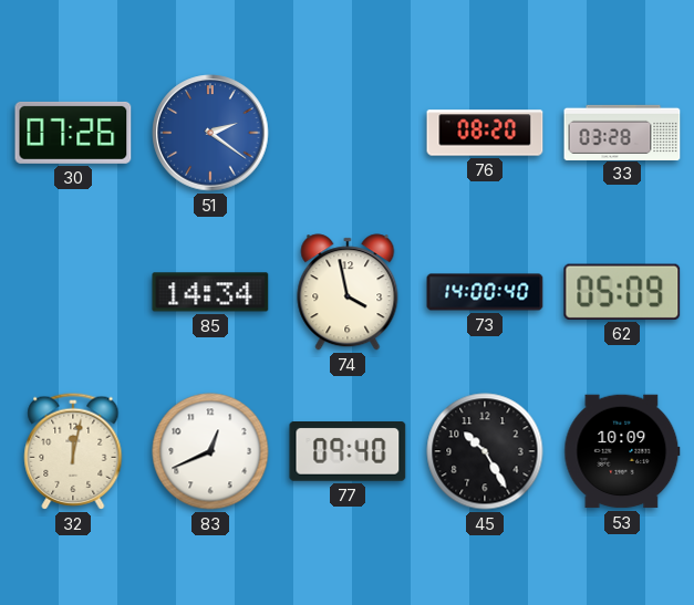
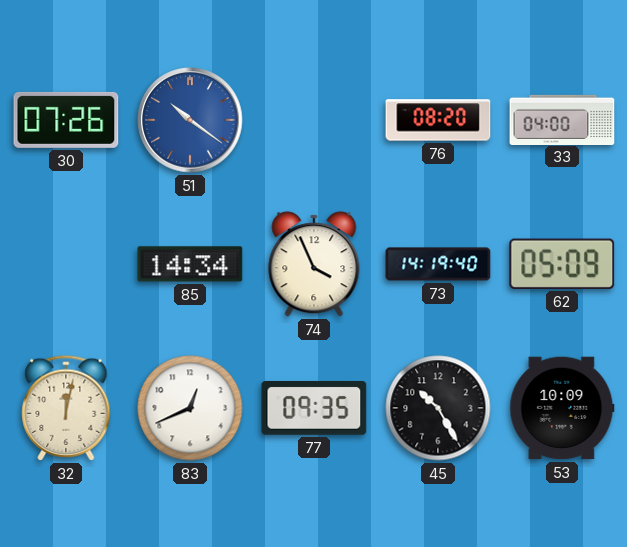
51: 2:21 -> 10:21 (190, 120)
33: 03:28 -> 04:00 (562, 119)
74: 3:58 -> 3:56 (314, 264)
73: 14:00 -> 14:19 (438, 264)
77: 09:40 -> 09:35 (314, 409)
